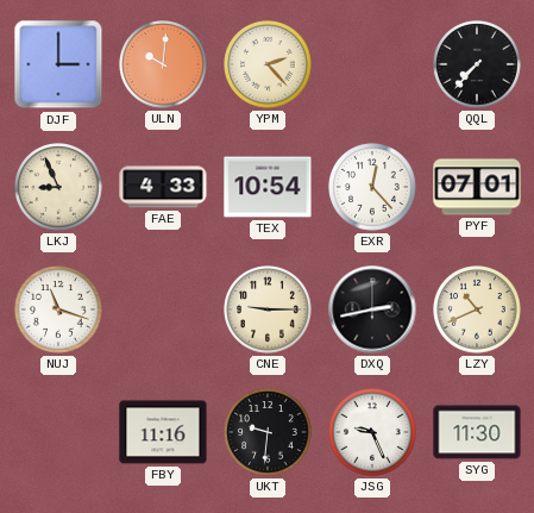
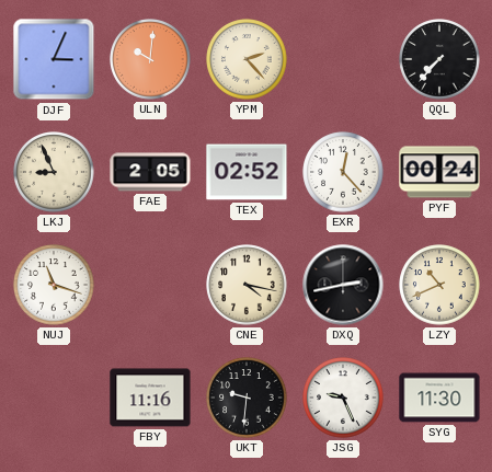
DJF: 3:00 -> 3:04 (54, 59)
FAE: 4:33 -> 2:05 (150, 172)
TEX: 10:54 -> 02:52 (247, 172)
PYF: 07:01 -> 00:24 (439, 172)
CNE: 9:15 -> 4:17 (247, 285)
